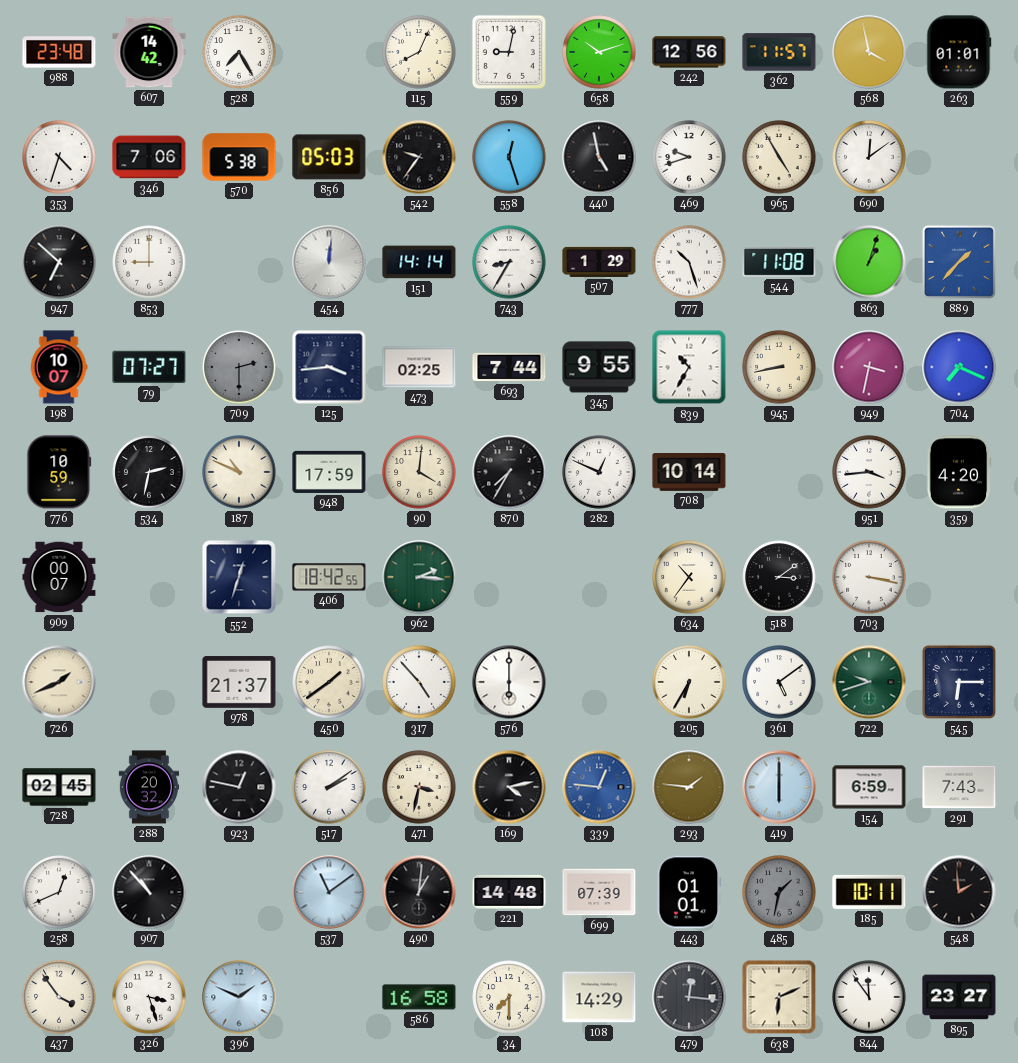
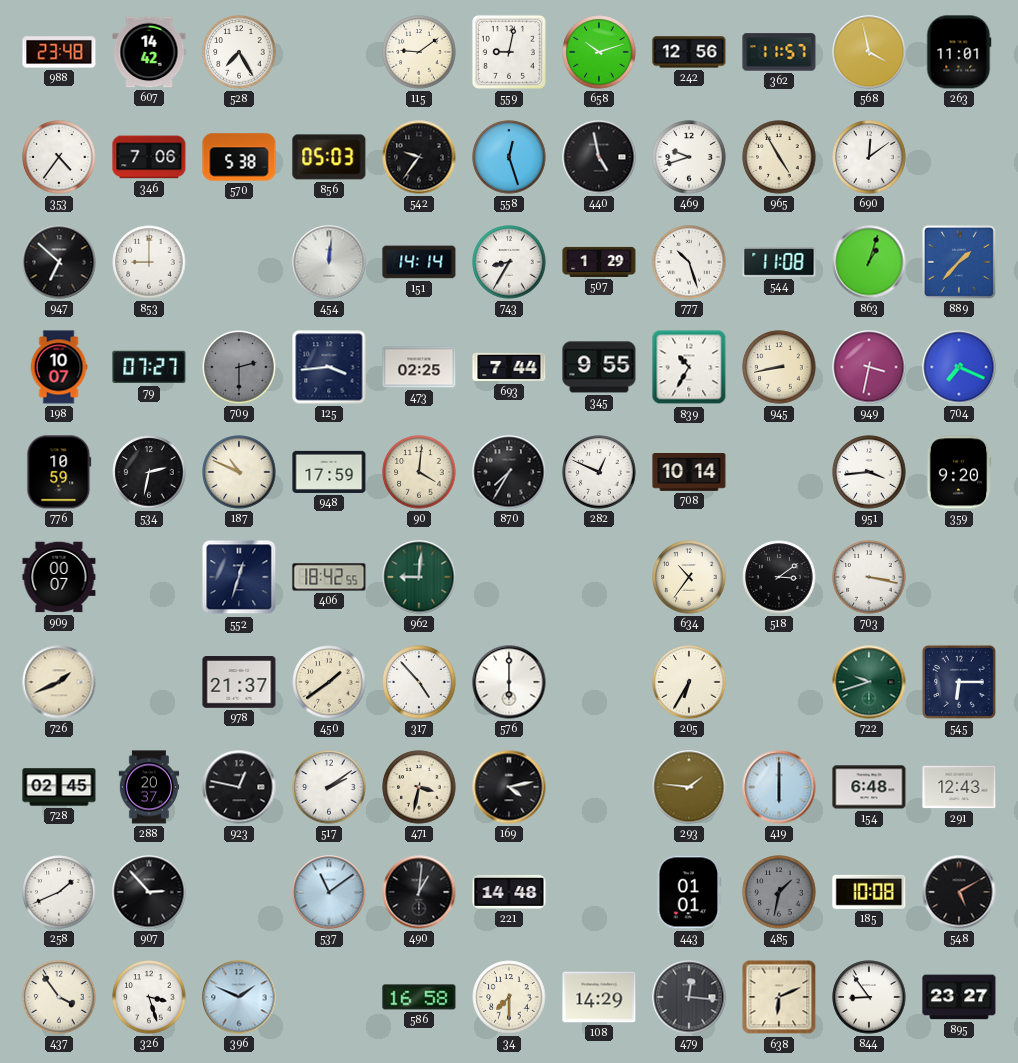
115: 8:04 -> 9:09 (419, 52)
263: 01:01 -> 11:01 (959, 52)
353: 4:33 -> 4:36 (59, 157)
359: 4:20 -> 9:20 (959, 472)
962: 2:16 -> 9:01 (419, 577)
361: 5:09 -> none (779, 682)
288: 20:32 -> 20:37 (149, 787)
339: 12:46 -> none (599, 787)
154: 6:59 -> 6:48 (869, 787)
291: 7:43 -> 12:43 (959, 787)
258: 12:41 -> 1:41 (59, 892)
907: 10:53 -> 2:53 (149, 892)
699: 07:39 -> none (599, 892)
185: 10:11 -> 10:08 (869, 892)
548: 1:59 -> 5:10 (959, 892)
844: 11:54 -> 8:54 (869, 997)
